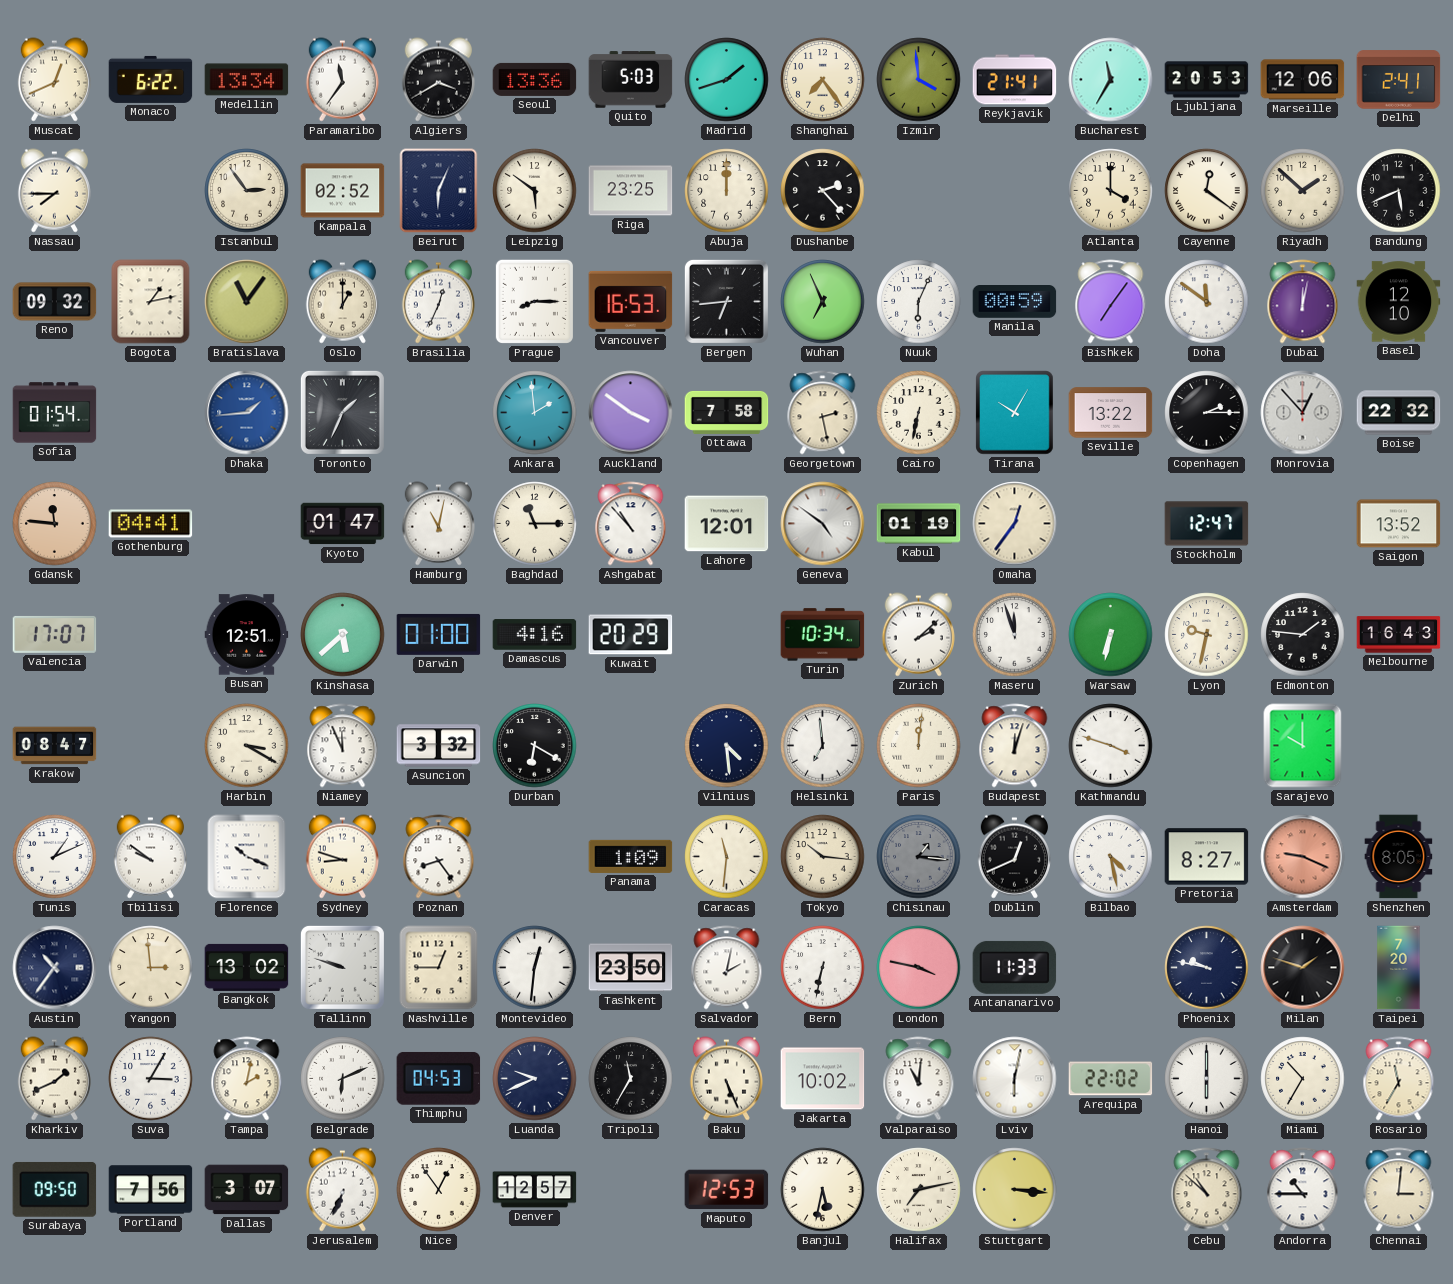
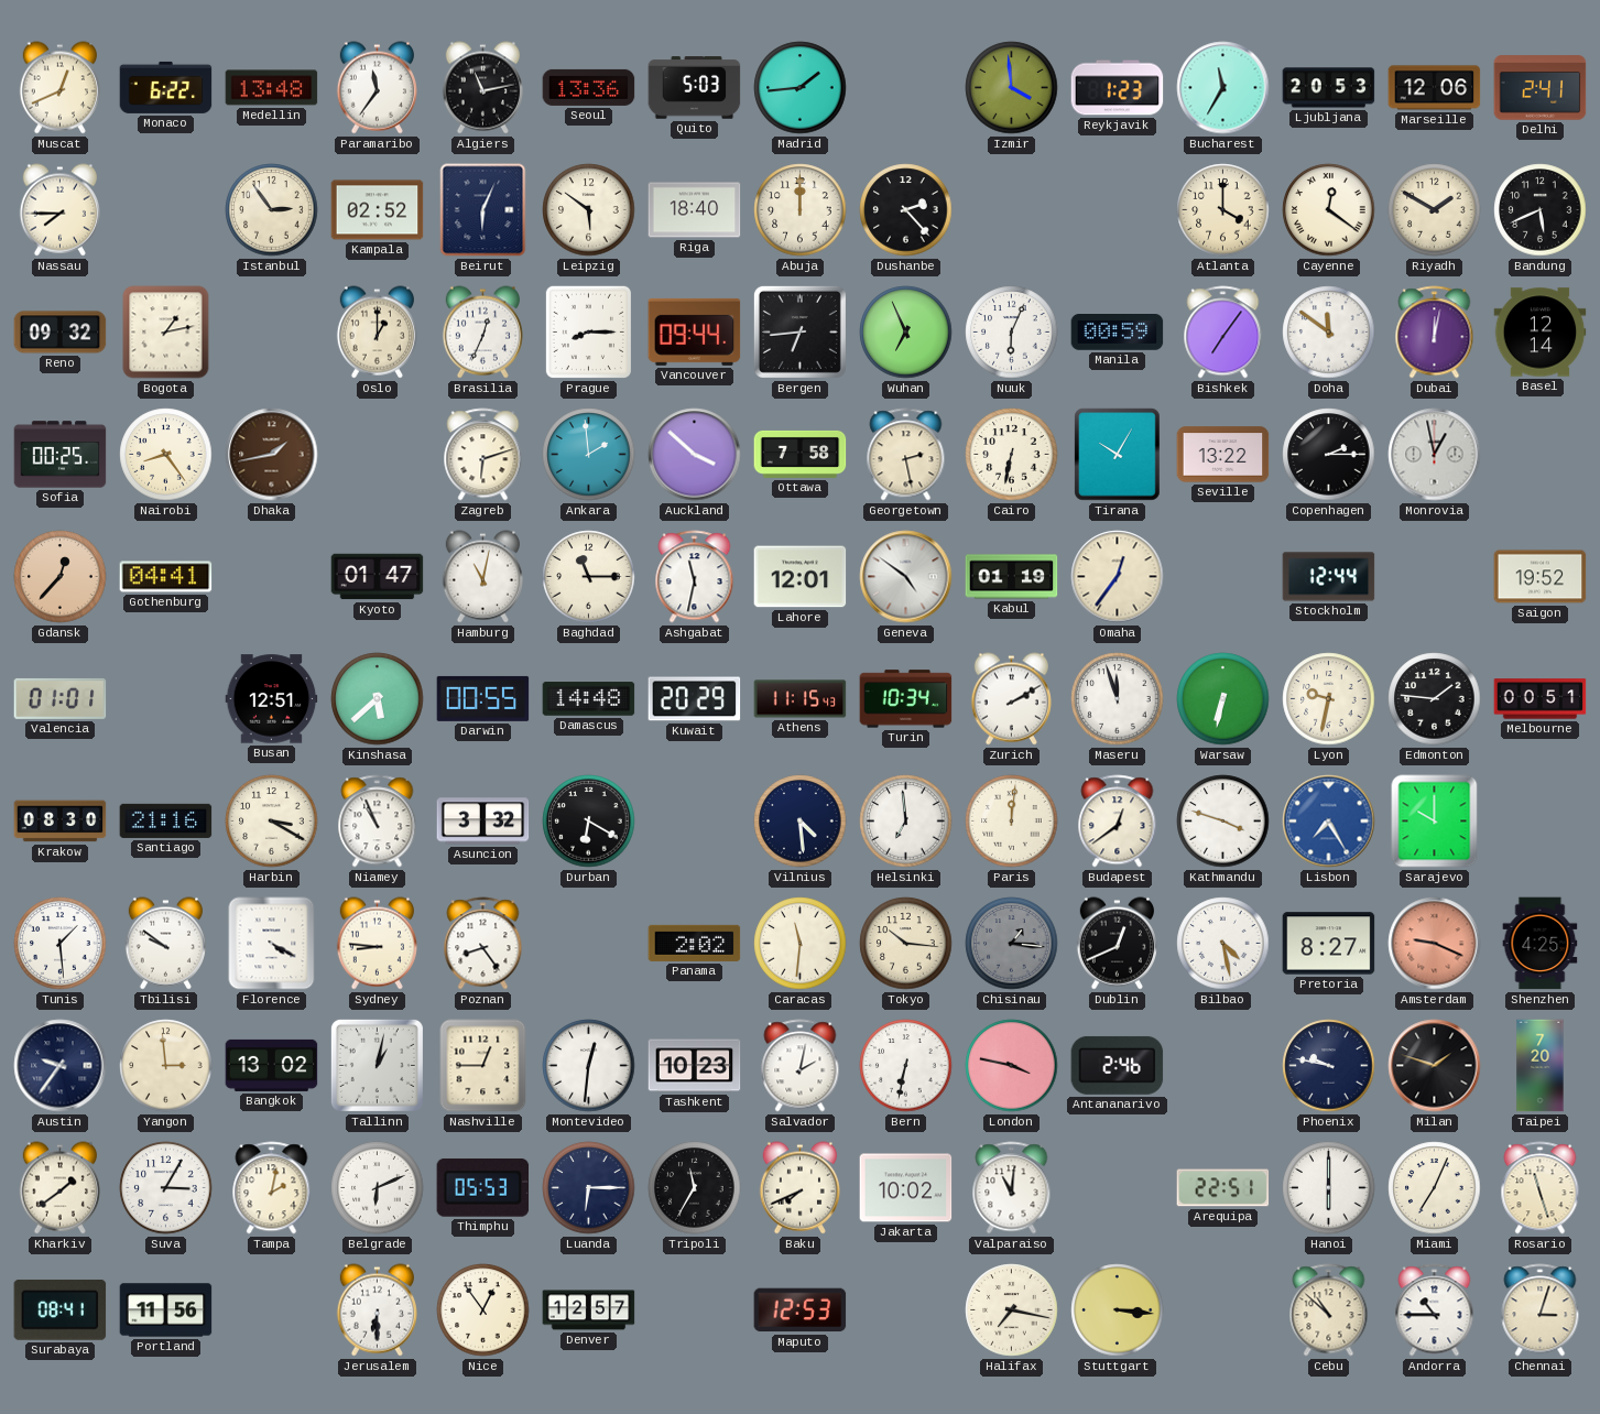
Medellin: 13:34 -> 13:48 (272, 88)
Algiers: 3:40 -> 11:13 (482, 88)
Madrid: 1:42 -> 1:44 (801, 88)
Shanghai: 7:24 -> none (823, 80)
Reykjavik: 21:41 -> 1:23 (1118, 88)
Riga: 23:25 -> 18:40 (695, 210)
Riyadh: 1:52 -> 1:50 (1435, 210)
Bratislava: 11:06 -> none (247, 302)
Vancouver: 16:53 -> 09:44 (695, 331)
Basel: 12:10 -> 12:14 (1541, 333)
Sofia: 01:54 -> 00:25 (61, 455)
Nairobi: none -> 8:24 (166, 455)
Dhaka: 1:44 -> 1:43 (272, 455)
Dhaka dial: blue -> brown (272, 455)
Toronto: 1:34 -> none (342, 412)
Zagreb: none -> 6:12 (483, 455)
Auckland: 3:51 -> 3:52 (695, 455)
Monrovia: 12:53 -> 12:58 (1435, 455)
Boise: 22:32 -> none (1399, 413)
Gdansk: 11:46 -> 12:37 (61, 577)
Ashgabat: 10:53 -> 11:32 (695, 577)
Stockholm: 12:47 -> 12:44 (1329, 577)
Saigon: 13:52 -> 19:52 (1541, 577)
Valencia: 17:07 -> 01:01 (61, 698)
Darwin: 01:00 -> 00:55 (483, 698)
Damascus: 4:16 -> 14:48 (589, 699)
Athens: none -> 11:15 (801, 699)
Zurich: 2:08 -> 2:10 (1011, 699)
Melbourne: 16:43 -> 00:51 (1541, 699)
Krakow: 08:47 -> 08:30 (61, 822)
Santiago: none -> 21:16 (166, 820)
Niamey: 11:56 -> 10:56 (378, 822)
Budapest: 12:03 -> 12:39 (1118, 822)
Lisbon: none -> 7:25 (1329, 822)
Tunis: 1:11 -> 1:29 (61, 944)
Florence: 10:19 -> 4:20 (272, 944)
Sydney: 8:48 -> 8:46 (377, 944)
Panama: 1:09 -> 2:02 (695, 943)
Shenzhen: 8:05 -> 4:25 (1541, 944)
Austin: 10:36 -> 9:36 (61, 1066)
Tallinn: 9:48 -> 1:02 (377, 1065)
Tashkent: 23:50 -> 10:23 (695, 1066)
Antananarivo: 11:33 -> 2:46 (1118, 1065)
Kharkiv: 1:41 -> 1:39 (59, 1188)
Thimphu: 04:53 -> 05:53 (483, 1187)
Luanda: 9:41 -> 6:15 (589, 1188)
Baku: 5:26 -> 7:41 (799, 1188)
Lviv: 6:02 -> none (1015, 1079)
Arequipa: 22:02 -> 22:51 (1223, 1188)
Miami: 10:35 -> 7:04 (1435, 1188)
Rosario: 11:35 -> 11:27 (1541, 1188)
Surabaya: 09:50 -> 08:41 (61, 1309)
Portland: 7:56 -> 11:56 (166, 1310)
Dallas: 3:07 -> none (247, 1190)
Jerusalem: 6:34 -> 6:30 (377, 1310)
Banjul: 5:32 -> none (823, 1190)
Halifax: 7:13 -> 7:17 (1012, 1310)
Chennai: 3:01 -> 3:03 (1541, 1310)
